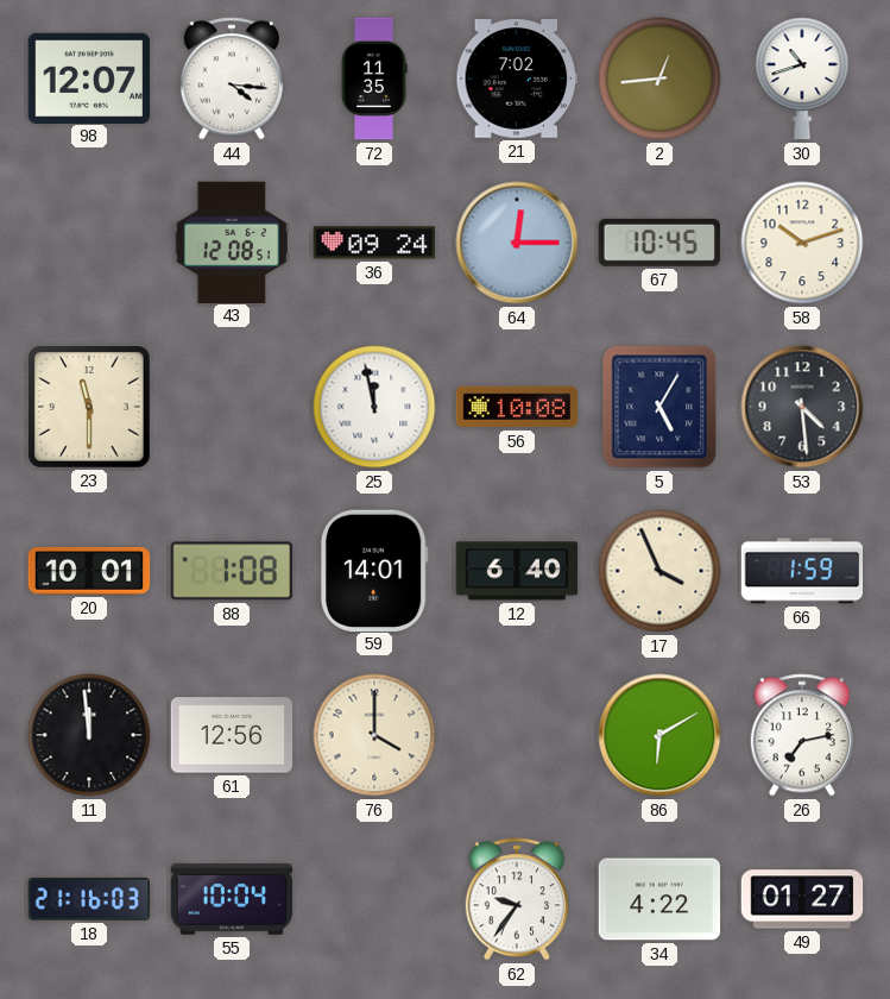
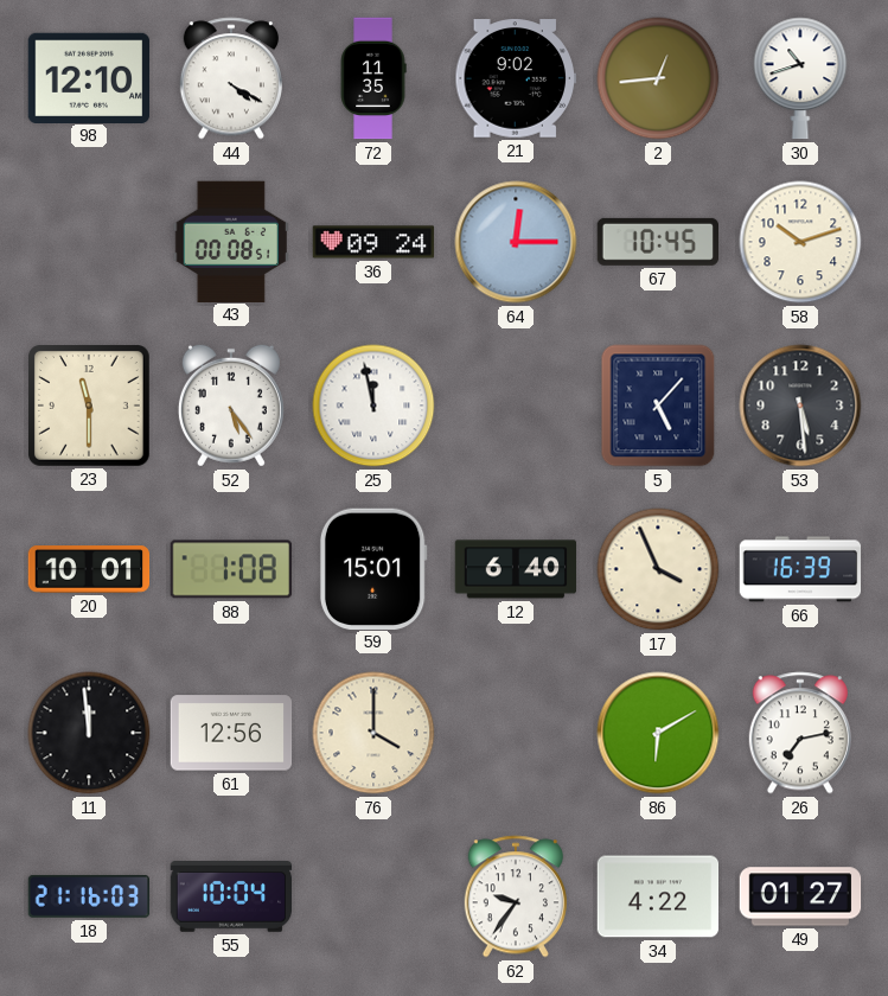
98: 12:07 -> 12:10 (89, 77)
44: 4:16 -> 4:20 (231, 78)
21: 7:02 -> 9:02 (516, 78)
43: 12:08 -> 00:08 (231, 241)
52: none -> 5:24 (231, 406)
56: 10:08 -> none (517, 407)
5: 5:05 -> 5:07 (658, 406)
53: 4:29 -> 5:29 (800, 406)
59: 14:01 -> 15:01 (373, 568)
66: 1:59 -> 16:39 (800, 569)
